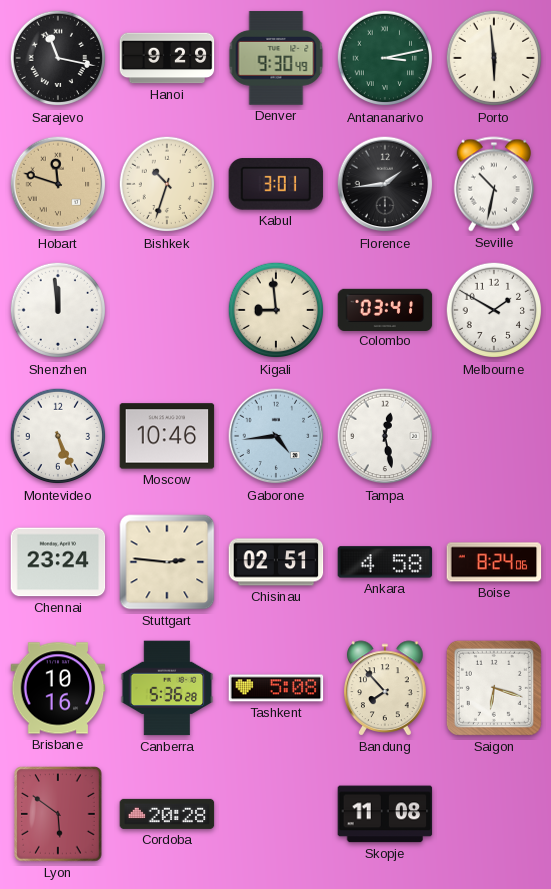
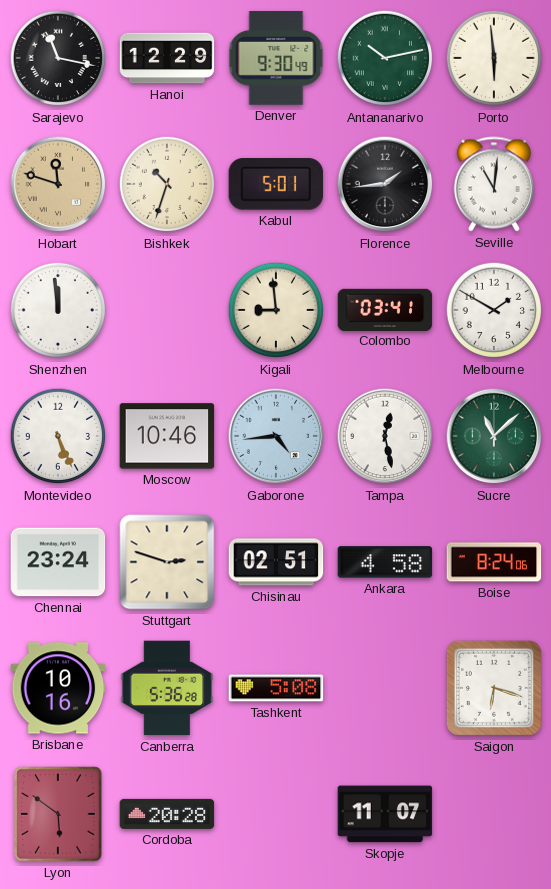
Hanoi: 9:29 -> 12:29 (167, 58)
Antananarivo: 3:13 -> 10:13 (385, 58)
Kabul: 3:01 -> 5:01 (276, 184)
Seville: 10:32 -> 11:01 (494, 184)
Sucre: none -> 11:08 (494, 436)
Stuttgart: 2:46 -> 2:48 (167, 562)
Bandung: 7:53 -> none (385, 688)
Skopje: 11:08 -> 11:07 (385, 814)
